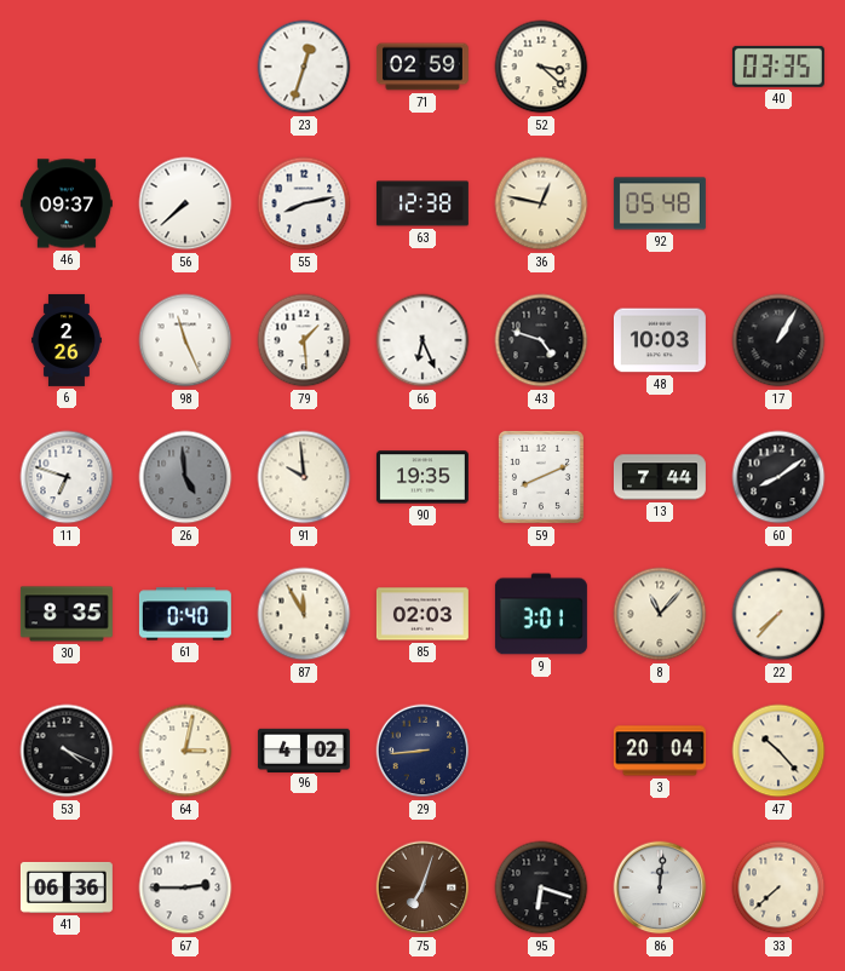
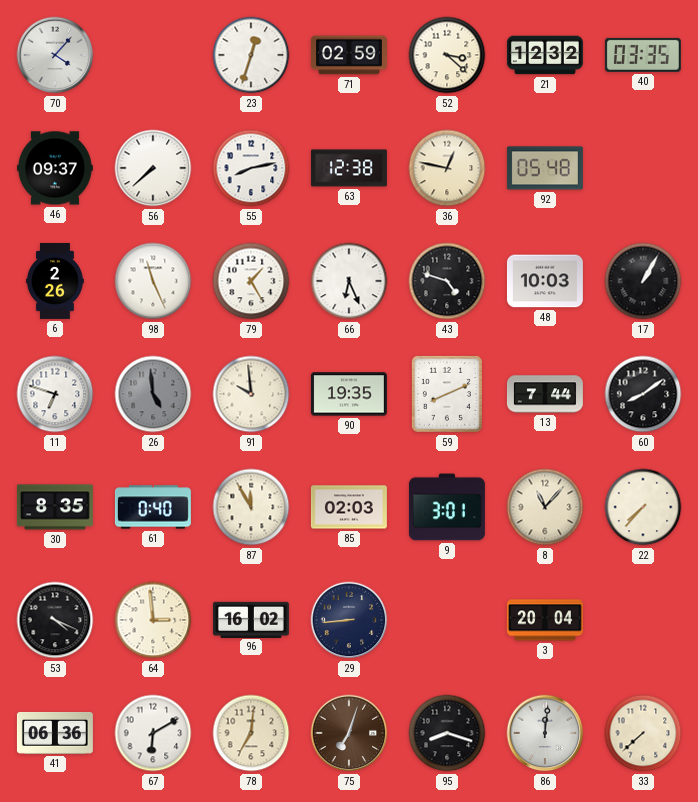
70: none -> 4:07 (55, 55)
21: none -> 12:32 (545, 55)
79: 1:29 -> 1:25 (251, 281)
64: 3:02 -> 2:59 (153, 620)
96: 4:02 -> 16:02 (251, 619)
47: 10:23 -> none (778, 751)
67: 2:45 -> 6:10 (153, 733)
78: none -> 7:01 (251, 733)
95: 6:18 -> 8:18 (447, 733)
